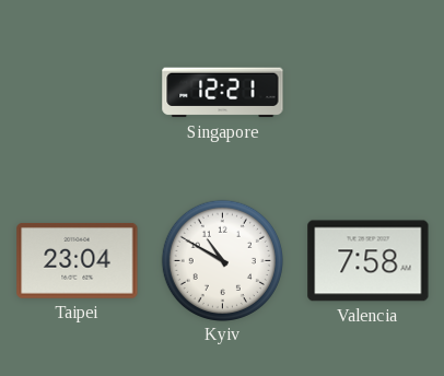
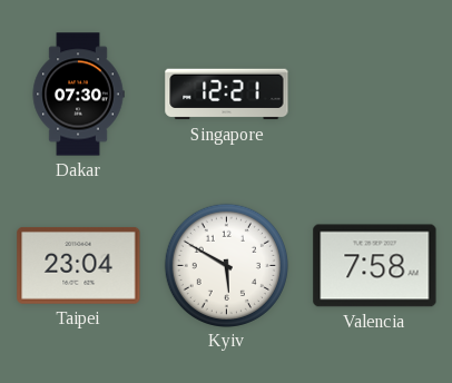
Dakar: none -> 07:30 (78, 95)
Kyiv: 10:50 -> 5:50 (226, 265)
